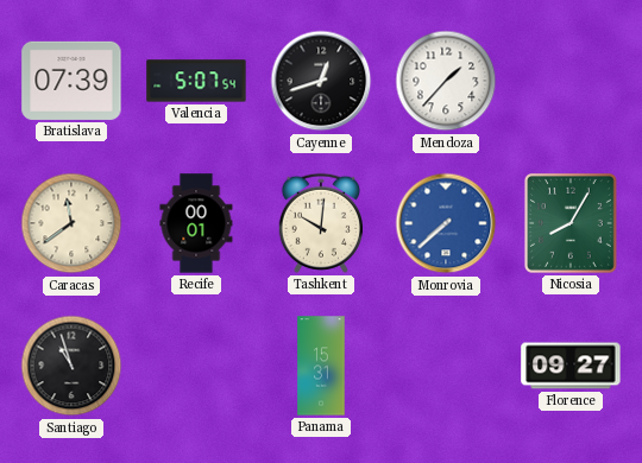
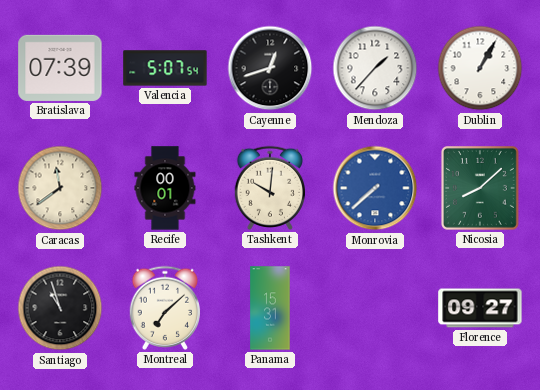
Dublin: none -> 1:05 (480, 68)
Nicosia: 8:05 -> 8:08 (480, 189)
Montreal: none -> 7:08 (164, 308)
